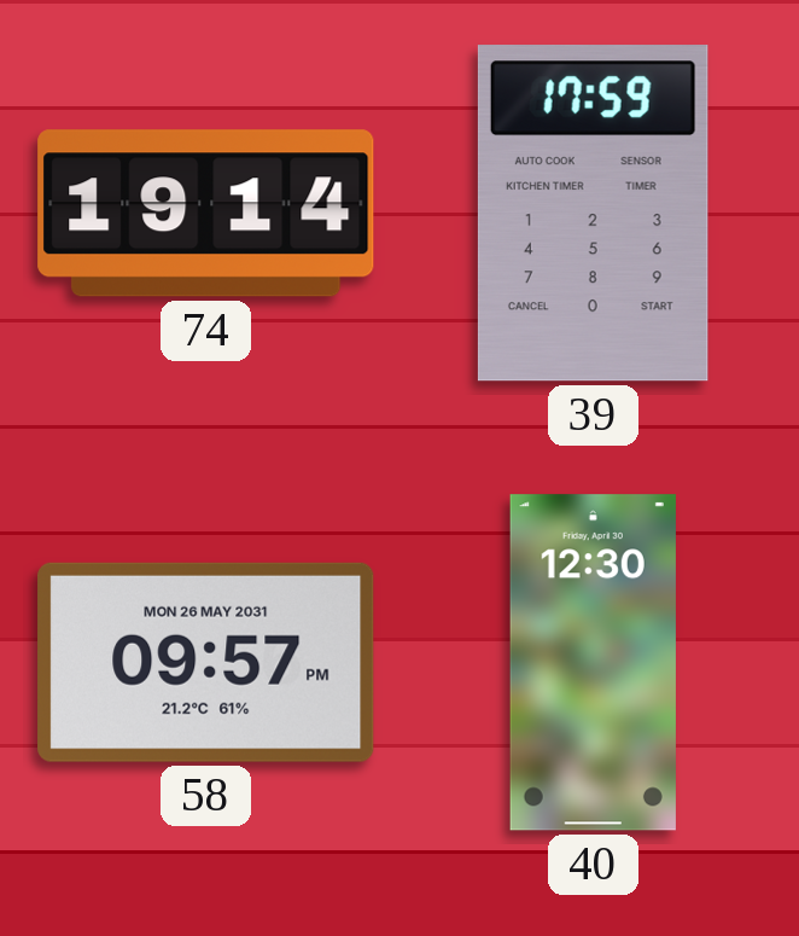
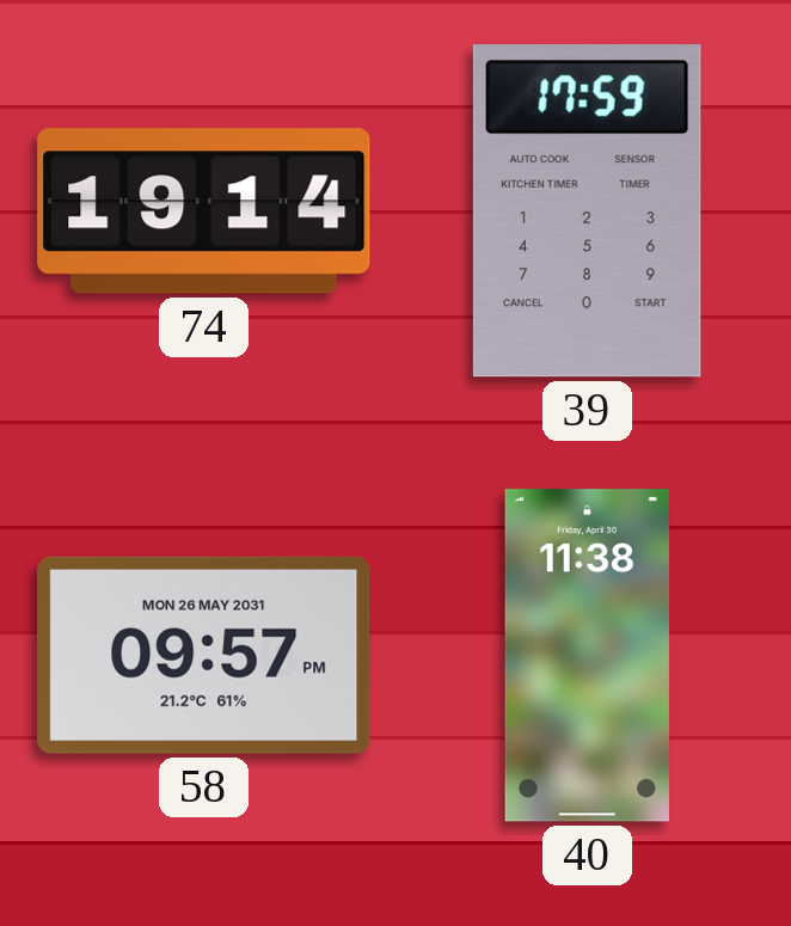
40: 12:30 -> 11:38 (587, 656)
